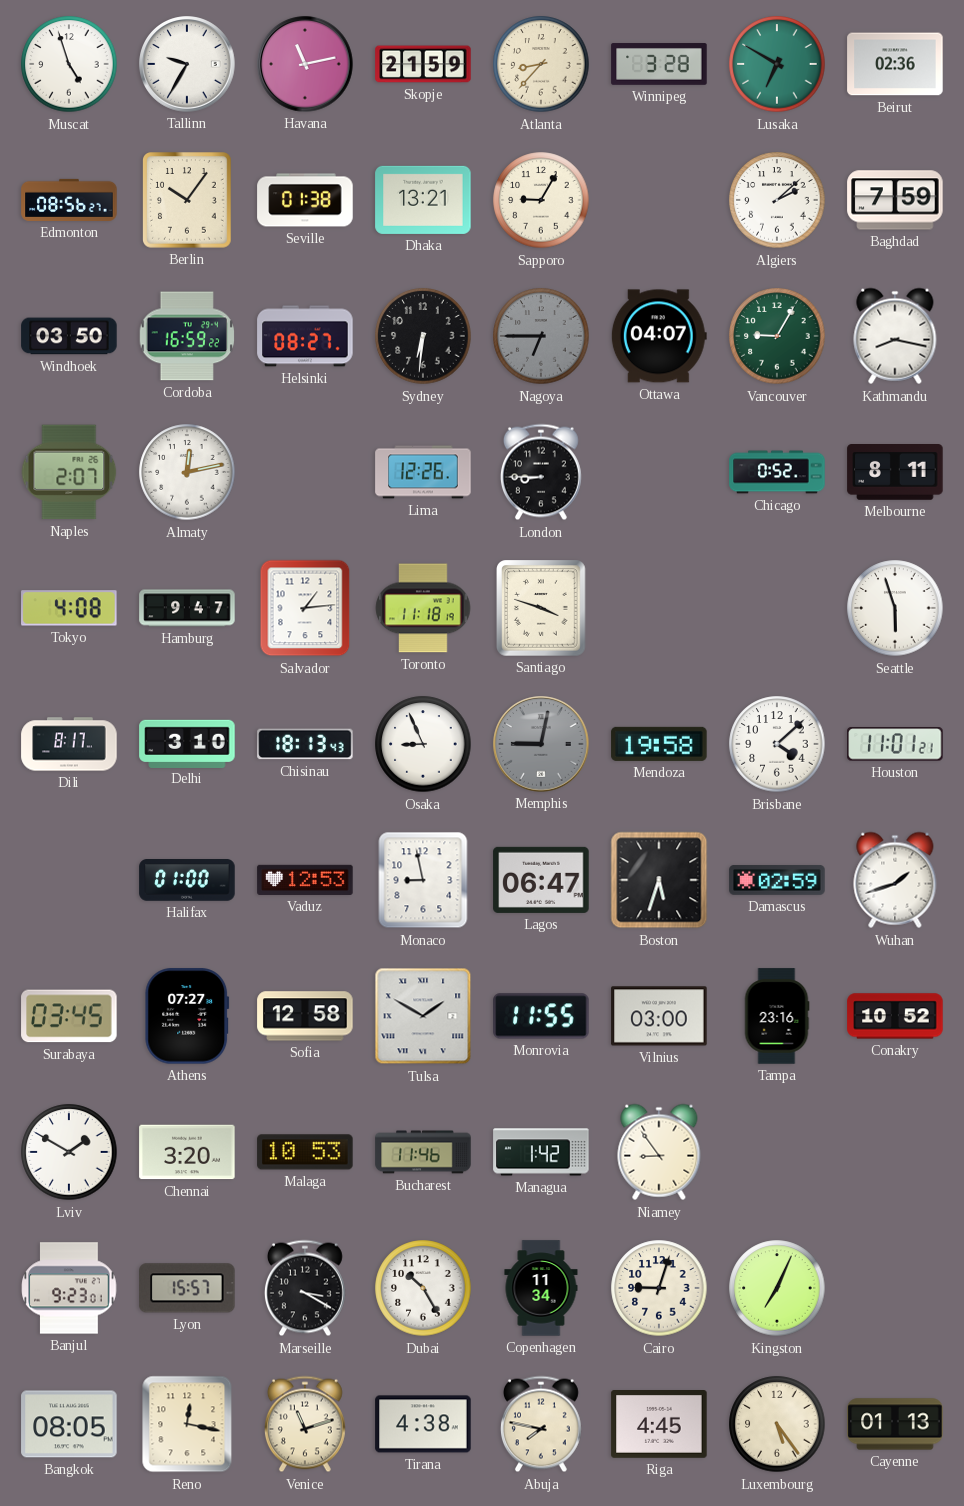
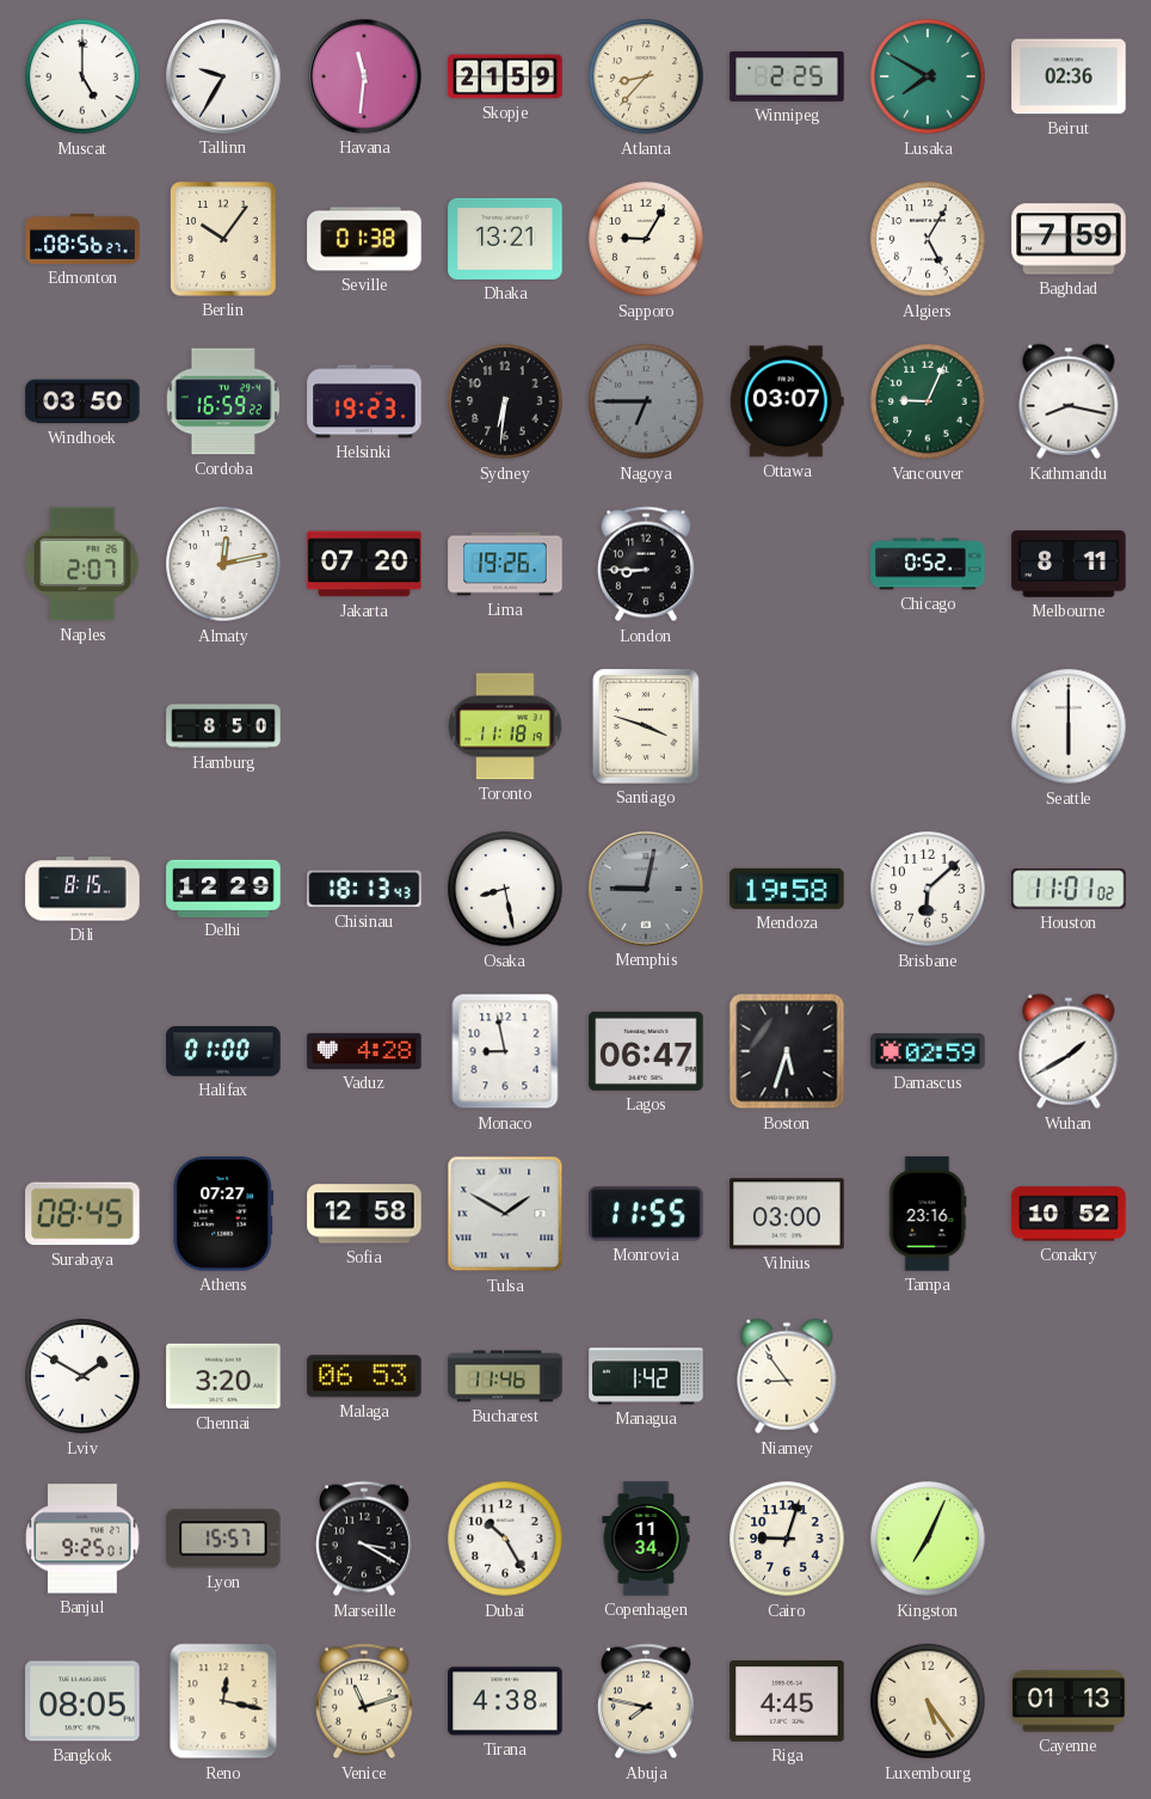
Muscat: 4:57 -> 5:00 (82, 76)
Havana: 11:13 -> 11:31 (364, 76)
Winnipeg: 3:28 -> 2:25 (787, 76)
Lusaka: 6:50 -> 7:50 (928, 76)
Algiers: 2:08 -> 5:05 (928, 239)
Helsinki: 08:27 -> 19:23 (364, 401)
Ottawa: 04:07 -> 03:07 (787, 401)
Vancouver: 9:05 -> 9:04 (928, 401)
Jakarta: none -> 07:20 (364, 564)
Lima: 12:26 -> 19:26 (505, 564)
Tokyo: 4:08 -> none (69, 608)
Hamburg: 9:47 -> 8:50 (223, 726)
Salvador: 1:14 -> none (305, 608)
Seattle: 5:57 -> 6:00 (1069, 726)
Dili: 8:17 -> 8:15 (82, 889)
Delhi: 3:10 -> 12:29 (223, 888)
Osaka: 8:56 -> 8:28 (505, 889)
Brisbane: 4:08 -> 6:08 (928, 889)
Houston: 11:01:21 -> 11:01:02 (1069, 889)
Vaduz: 12:53 -> 4:28 (364, 1051)
Wuhan: 1:42 -> 1:40 (1069, 1051)
Surabaya: 03:45 -> 08:45 (82, 1214)
Malaga: 10:53 -> 06:53 (364, 1376)
Banjul: 9:23 -> 9:25 (82, 1539)
